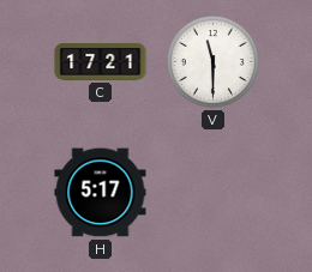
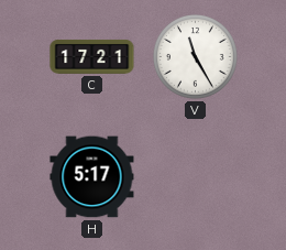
V: 11:30 -> 11:25 (196, 57)
